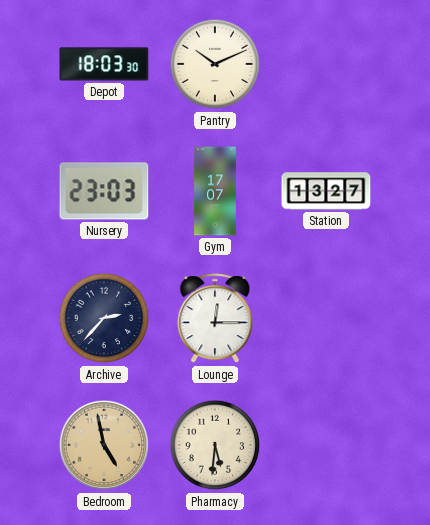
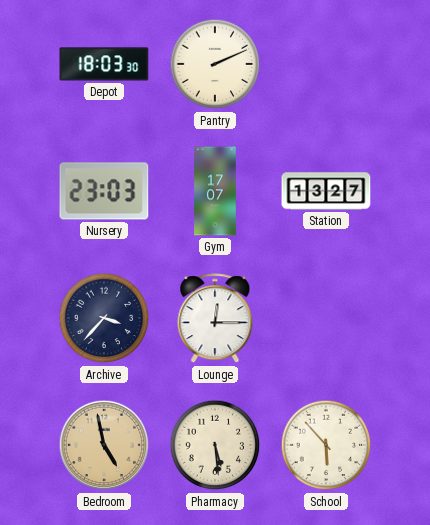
Pantry: 10:11 -> 2:11 (215, 64)
Archive: 2:37 -> 3:37 (104, 318)
Pharmacy: 5:31 -> 5:29 (215, 445)
School: none -> 5:53 (326, 445)
